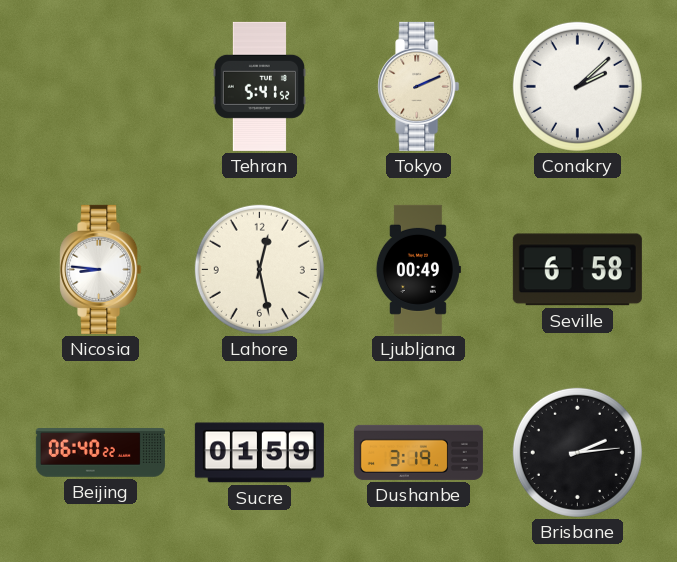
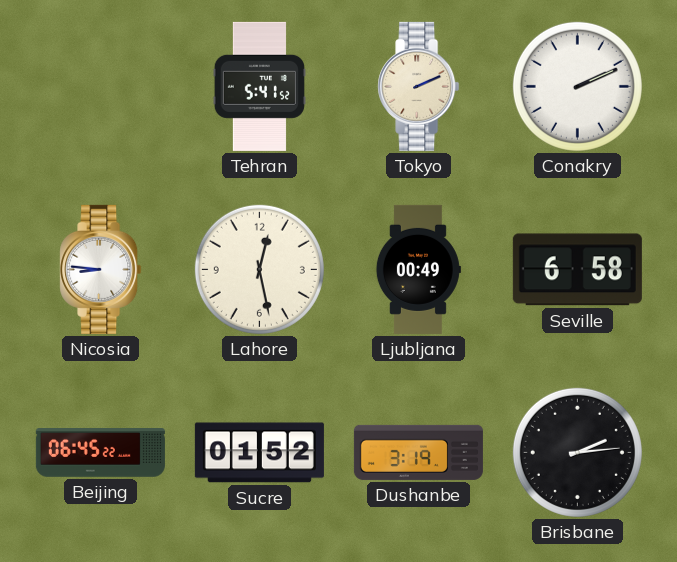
Conakry: 2:08 -> 2:11 (577, 86)
Beijing: 06:40 -> 06:45 (100, 453)
Sucre: 01:59 -> 01:52 (259, 453)
